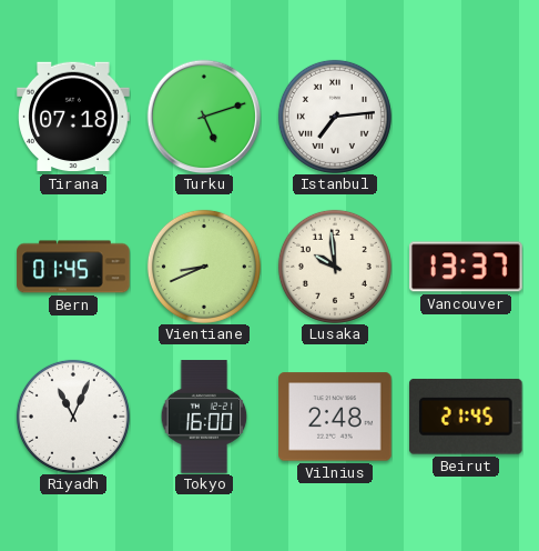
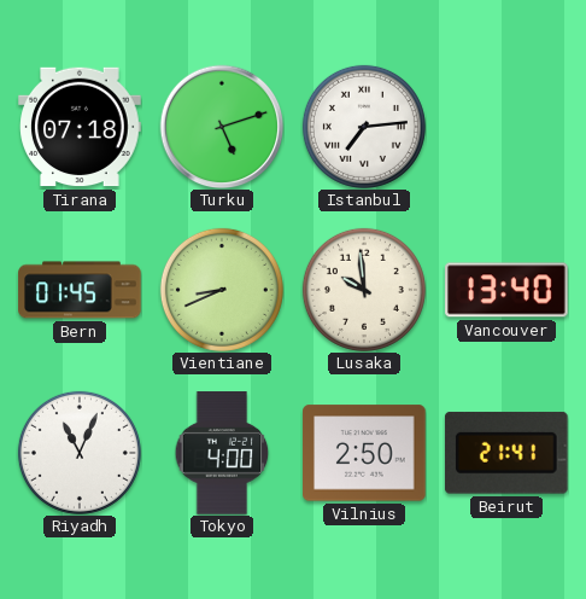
Vancouver: 13:37 -> 13:40 (506, 290)
Tokyo: 16:00 -> 4:00 (222, 453)
Vilnius: 2:48 -> 2:50 (364, 453)
Beirut: 21:45 -> 21:41 (506, 453)
